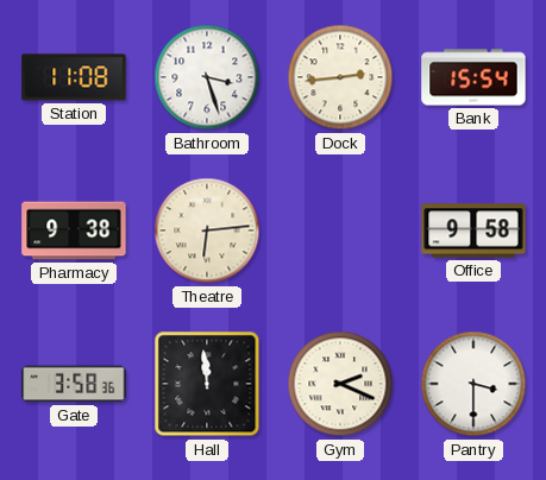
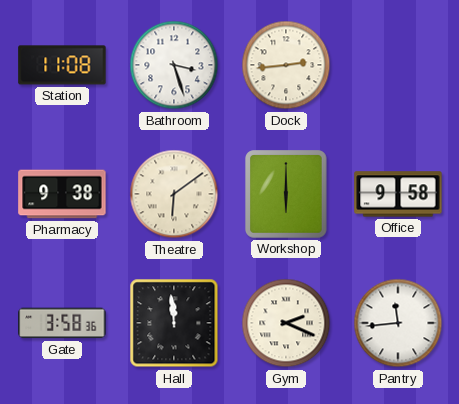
Bank: 15:54 -> none (473, 77)
Theatre: 6:14 -> 6:09 (174, 194)
Workshop: none -> 6:00 (287, 194)
Pantry: 3:30 -> 11:44 (398, 323)
